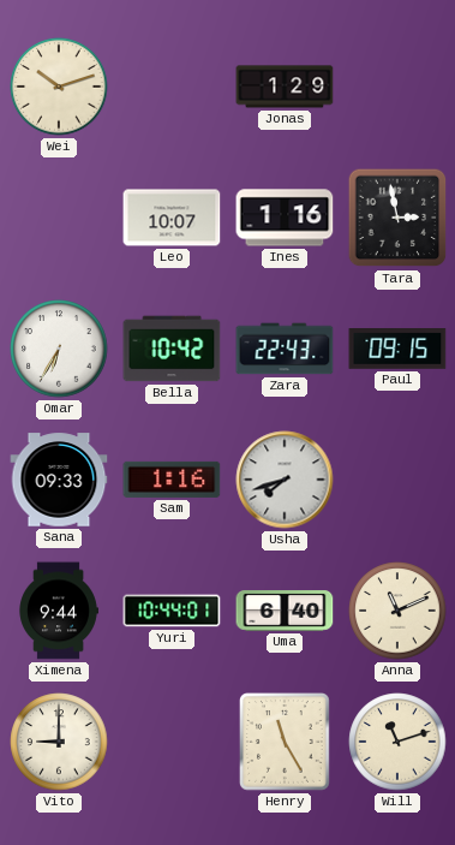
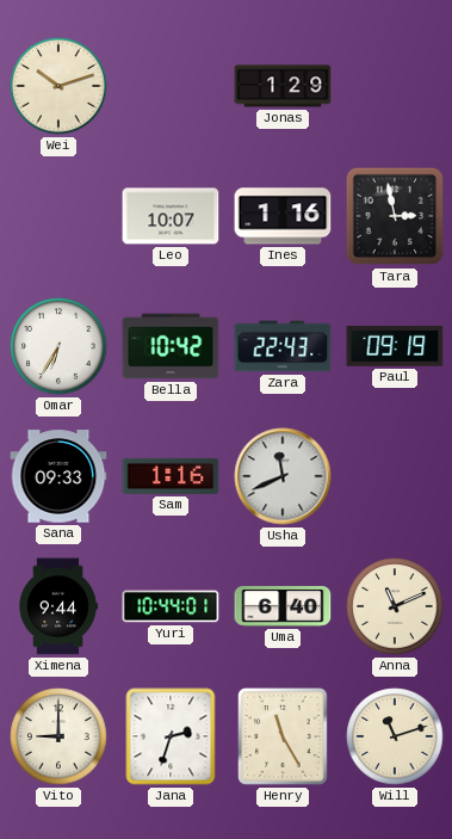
Paul: 09:15 -> 09:19 (395, 347)
Usha: 7:42 -> 11:41 (283, 476)
Jana: none -> 2:33 (171, 736)
